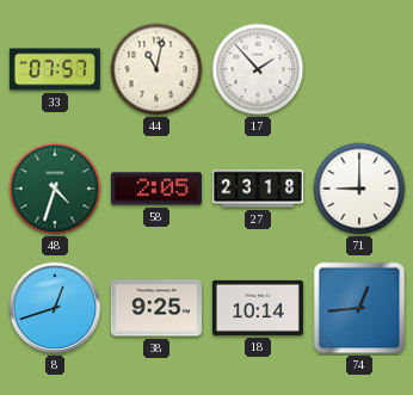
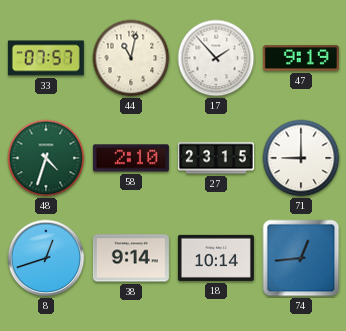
47: none -> 9:19 (301, 58)
58: 2:05 -> 2:10 (131, 158)
27: 23:18 -> 23:15 (216, 158)
38: 9:25 -> 9:14 (131, 258)
